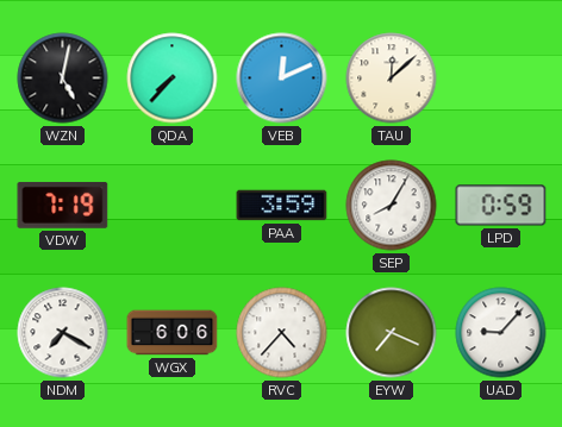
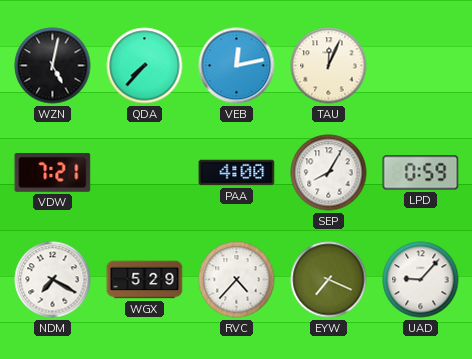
VEB: 12:11 -> 12:13 (237, 66)
TAU: 12:08 -> 12:04 (329, 66)
VDW: 7:19 -> 7:21 (53, 172)
PAA: 3:59 -> 4:00 (237, 173)
WGX: 6:06 -> 5:29 (145, 280)
